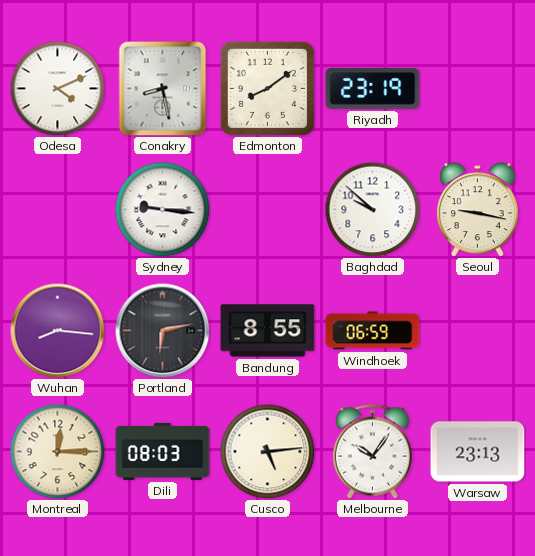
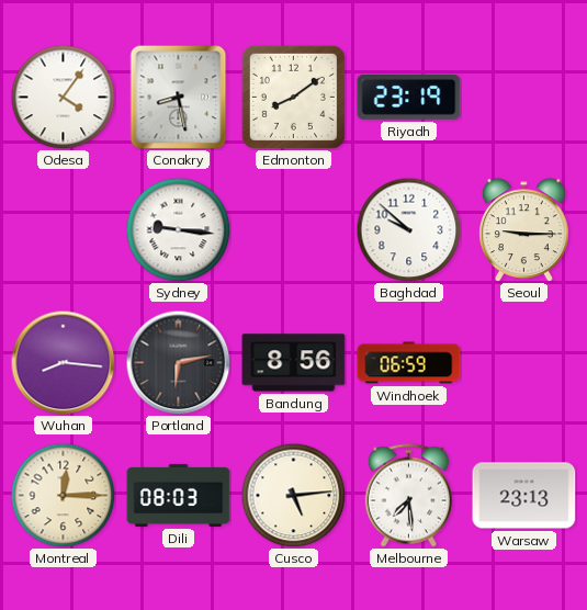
Odesa: 4:11 -> 4:06 (63, 97)
Seoul: 9:17 -> 9:15 (524, 230)
Bandung: 8:55 -> 8:56 (294, 363)
Melbourne: 10:06 -> 7:29 (408, 496)
